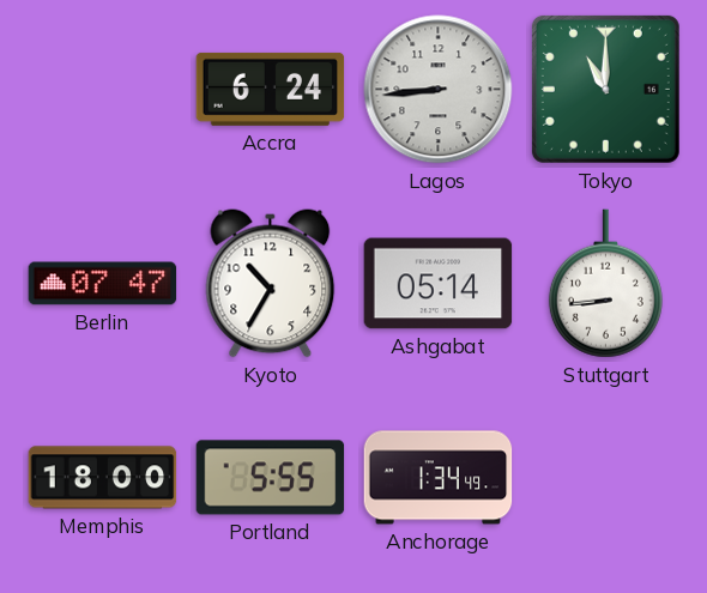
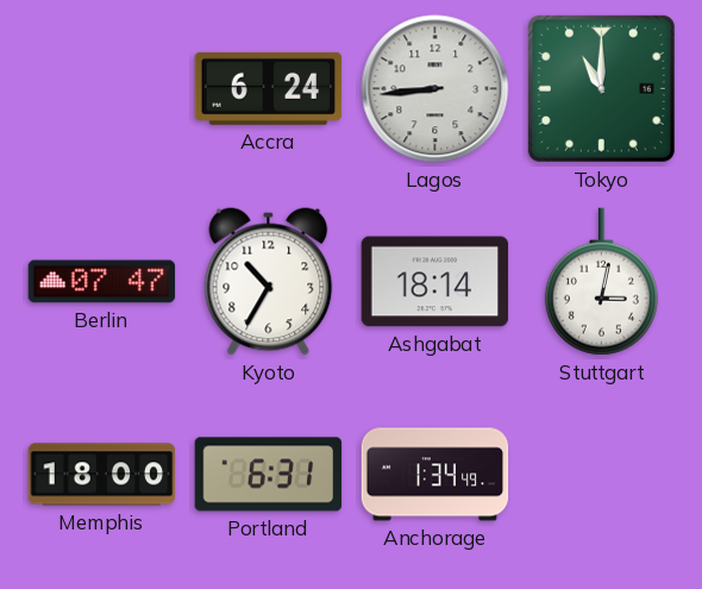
Ashgabat: 05:14 -> 18:14 (435, 282)
Stuttgart: 8:44 -> 3:02 (601, 282)
Portland: 5:55 -> 6:31 (269, 475)
